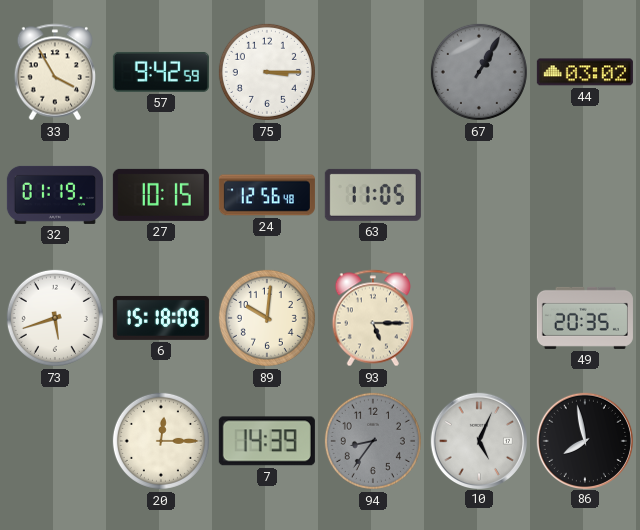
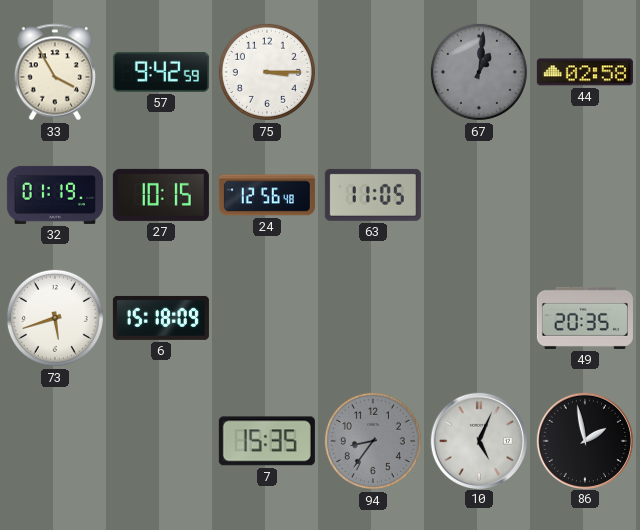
67: 1:05 -> 1:01 (479, 72)
44: 03:02 -> 02:58 (585, 72)
89: 10:01 -> none (267, 318)
93: 5:15 -> none (372, 318)
20: 12:15 -> none (161, 441)
7: 14:39 -> 15:35 (267, 441)
86: 7:58 -> 1:58 (584, 440)
